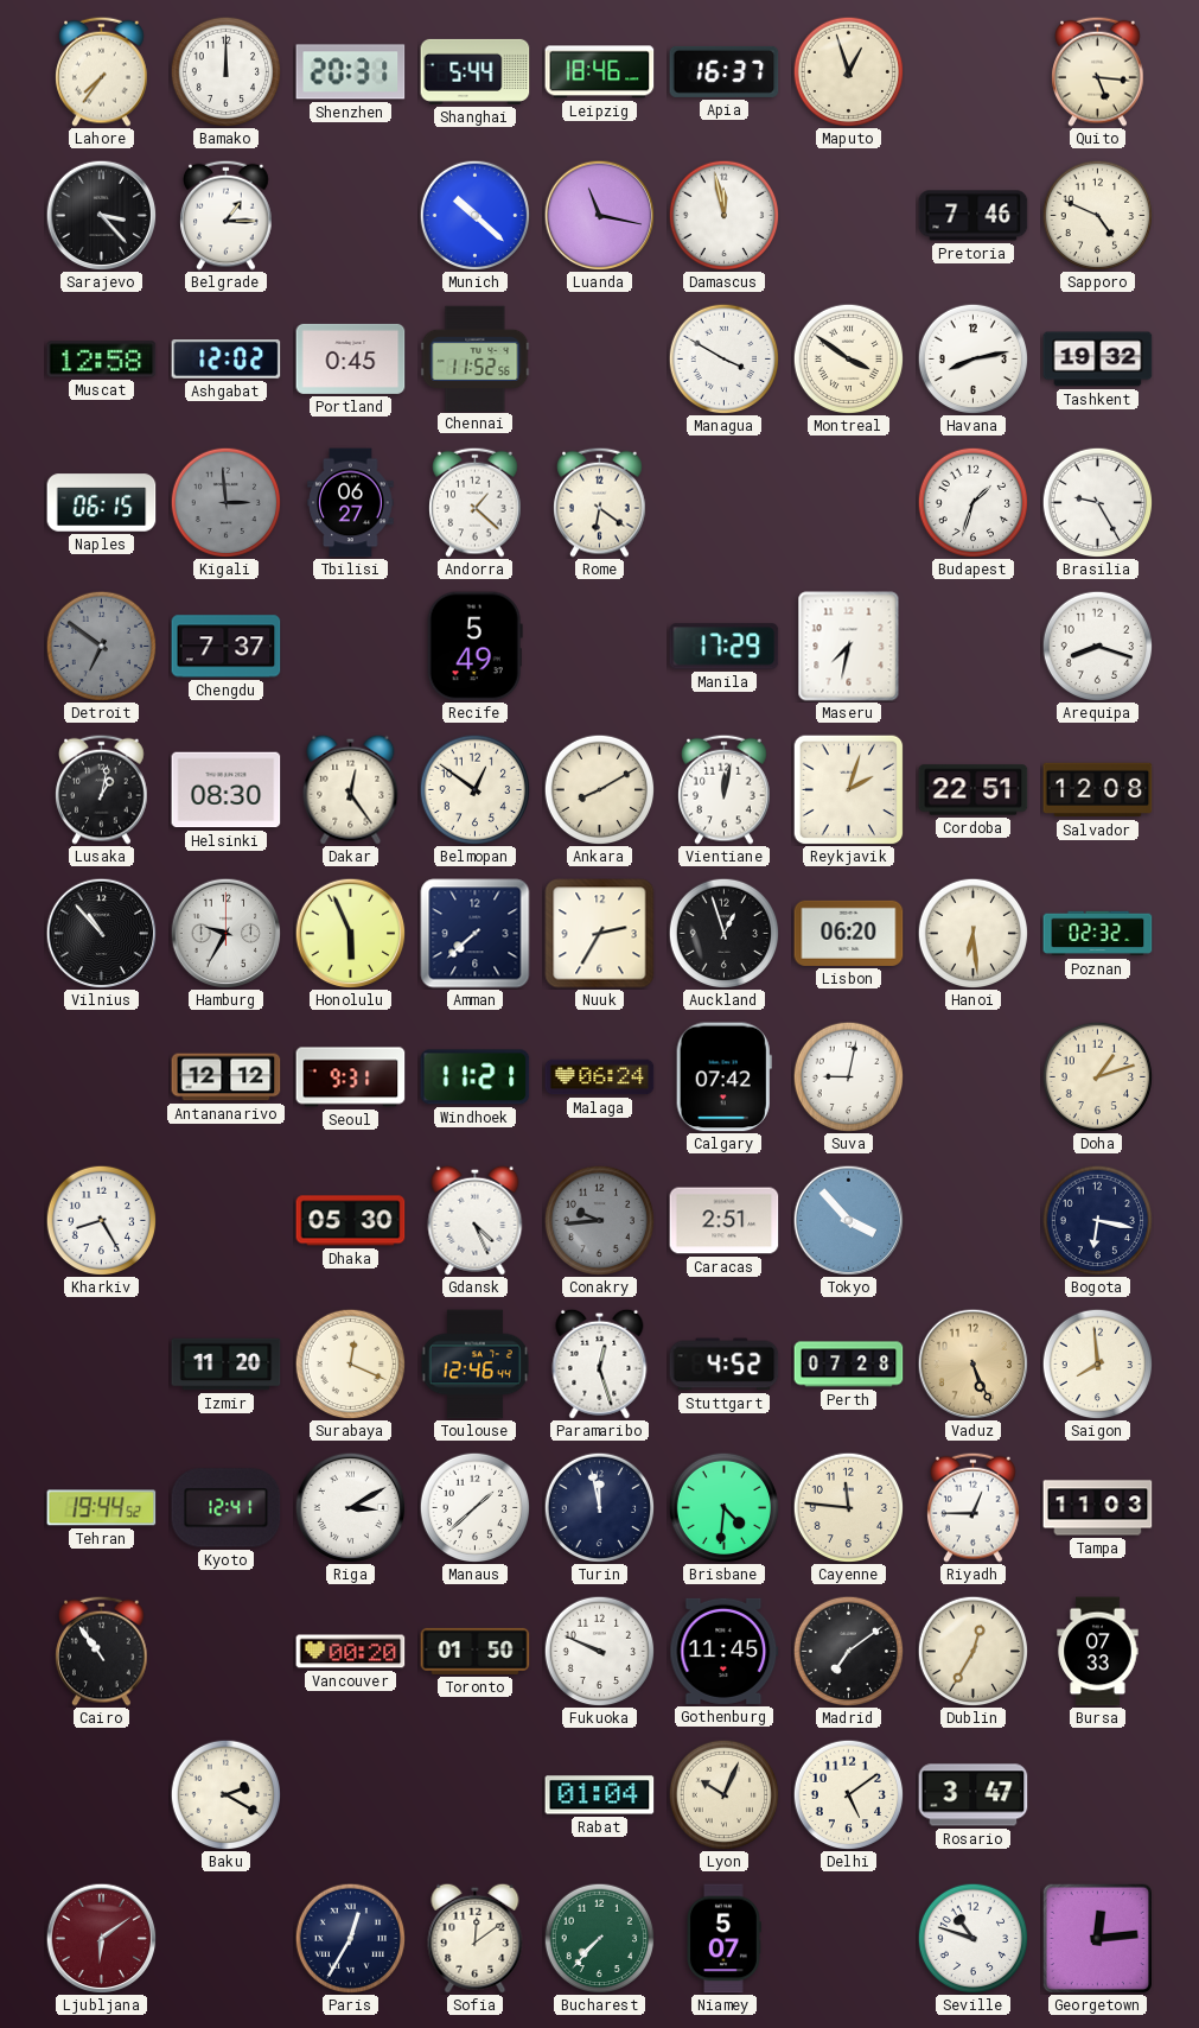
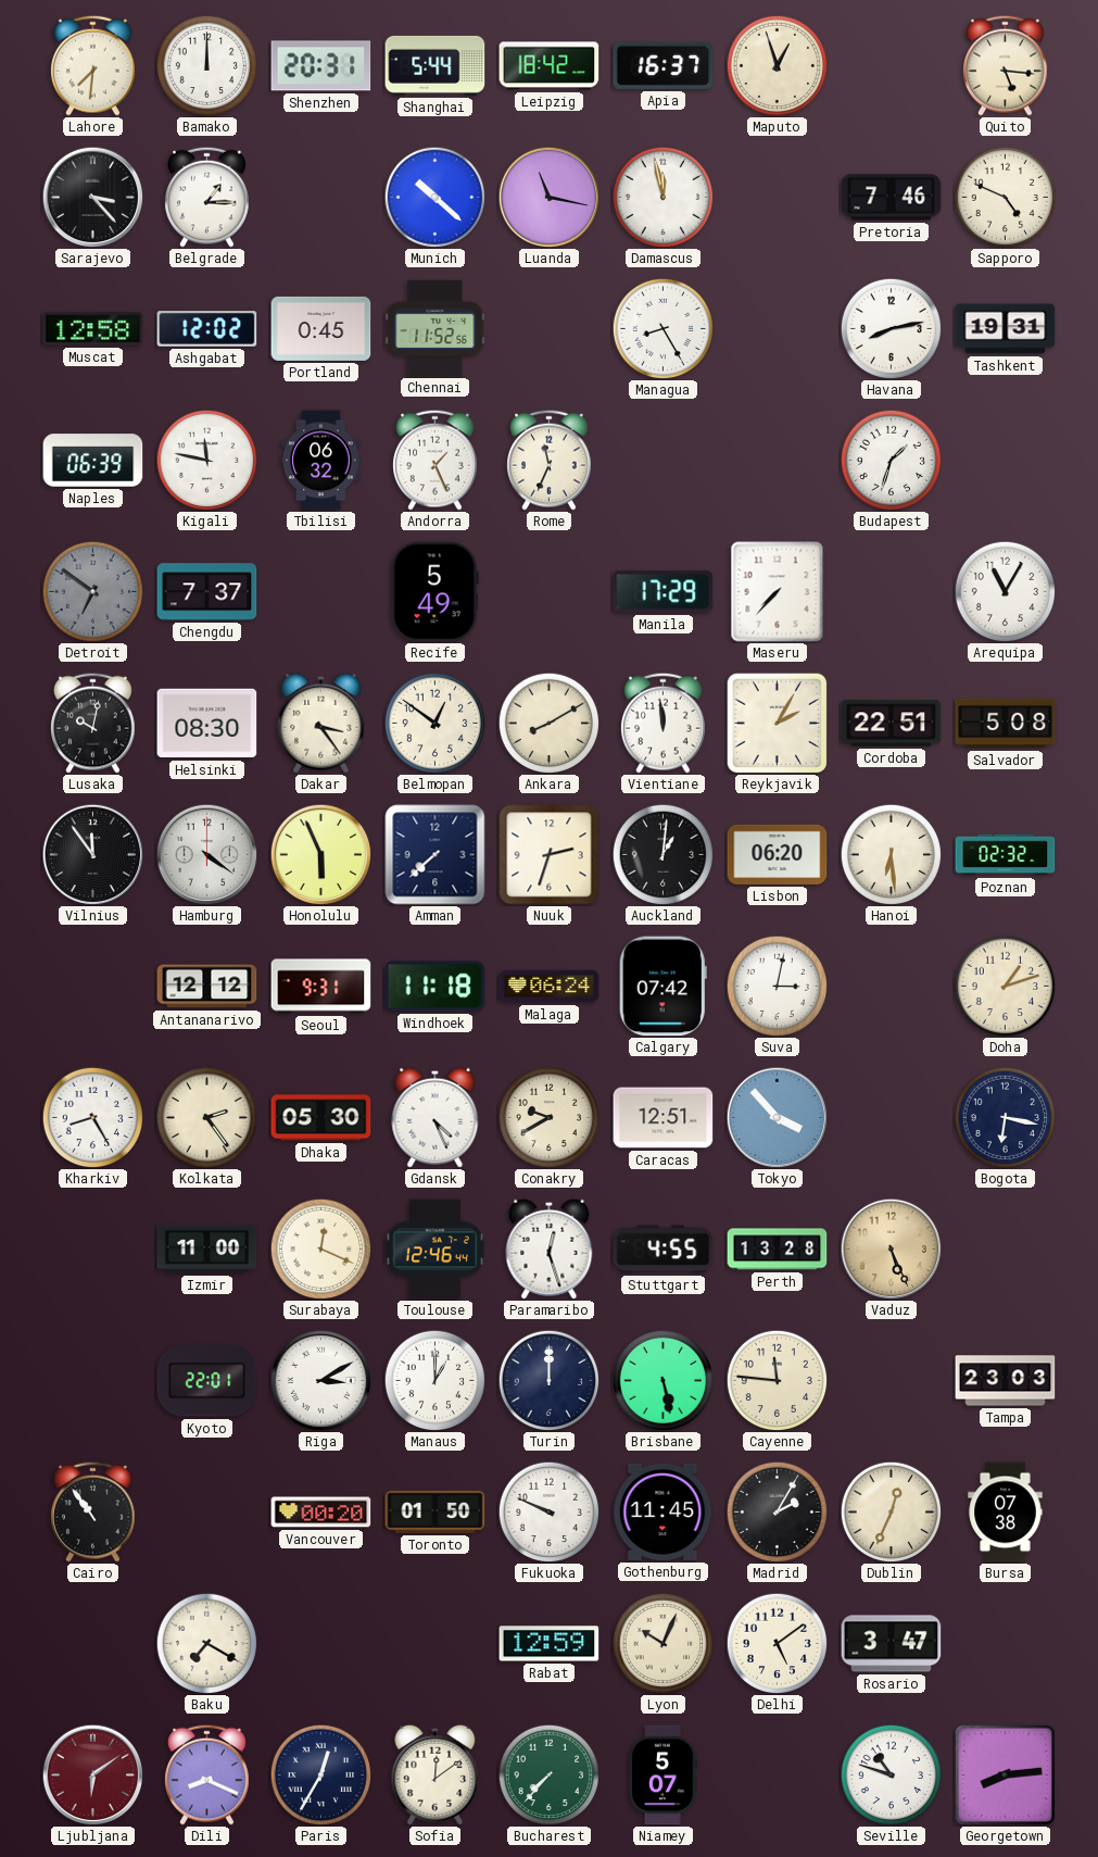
Lahore: 7:36 -> 7:31 (93, 65)
Leipzig: 18:46 -> 18:42 (550, 66)
Managua: 3:50 -> 8:25 (662, 328)
Montreal: 3:51 -> none (848, 358)
Tashkent: 19:32 -> 19:31 (1006, 329)
Naples: 06:15 -> 06:39 (93, 461)
Kigali: 2:59 -> 11:47 (206, 460)
Kigali dial: grey -> white (206, 460)
Tbilisi: 06:27 -> 06:32 (321, 461)
Andorra: 1:22 -> 1:26 (436, 460)
Rome: 6:21 -> 11:34 (550, 460)
Brasilia: 9:25 -> none (1097, 502)
Maseru: 7:32 -> 7:37 (778, 592)
Arequipa: 8:18 -> 11:05 (1005, 591)
Lusaka: 1:02 -> 10:02 (93, 723)
Dakar: 12:24 -> 3:24 (321, 723)
Vientiane: 12:02 -> 11:59 (664, 723)
Reykjavik: 2:03 -> 2:05 (777, 723)
Salvador: 12:08 -> 5:08 (1006, 724)
Vilnius: 10:53 -> 11:54 (92, 854)
Hamburg: 9:35 -> 4:21 (206, 854)
Nuuk: 2:35 -> 2:33 (550, 855)
Auckland: 12:57 -> 1:01 (662, 854)
Windhoek: 11:21 -> 11:18 (436, 987)
Suva: 9:02 -> 3:02 (777, 986)
Kolkata: none -> 2:24 (206, 1117)
Conakry: 9:44 -> 9:40 (548, 1117)
Conakry dial: grey -> cream (548, 1117)
Caracas: 2:51 -> 12:51 (664, 1118)
Izmir: 11:20 -> 11:00 (207, 1250)
Stuttgart: 4:52 -> 4:55 (664, 1250)
Perth: 07:28 -> 13:28 (778, 1250)
Saigon: 7:59 -> none (1097, 1363)
Tehran: 19:44 -> none (102, 1508)
Kyoto: 12:41 -> 22:01 (207, 1381)
Manaus: 1:38 -> 1:00 (434, 1380)
Turin: 11:58 -> 12:00 (548, 1380)
Brisbane: 4:31 -> 5:28 (662, 1380)
Riyadh: 12:45 -> none (974, 1507)
Tampa: 11:03 -> 23:03 (1006, 1381)
Madrid: 7:09 -> 2:05 (777, 1511)
Dublin: 12:35 -> 12:34 (891, 1511)
Bursa: 07:33 -> 07:38 (1006, 1513)
Baku: 2:20 -> 7:20 (206, 1643)
Rabat: 01:04 -> 12:59 (550, 1644)
Dili: none -> 8:19 (207, 1774)
Georgetown: 12:14 -> 8:14 (1005, 1774)
